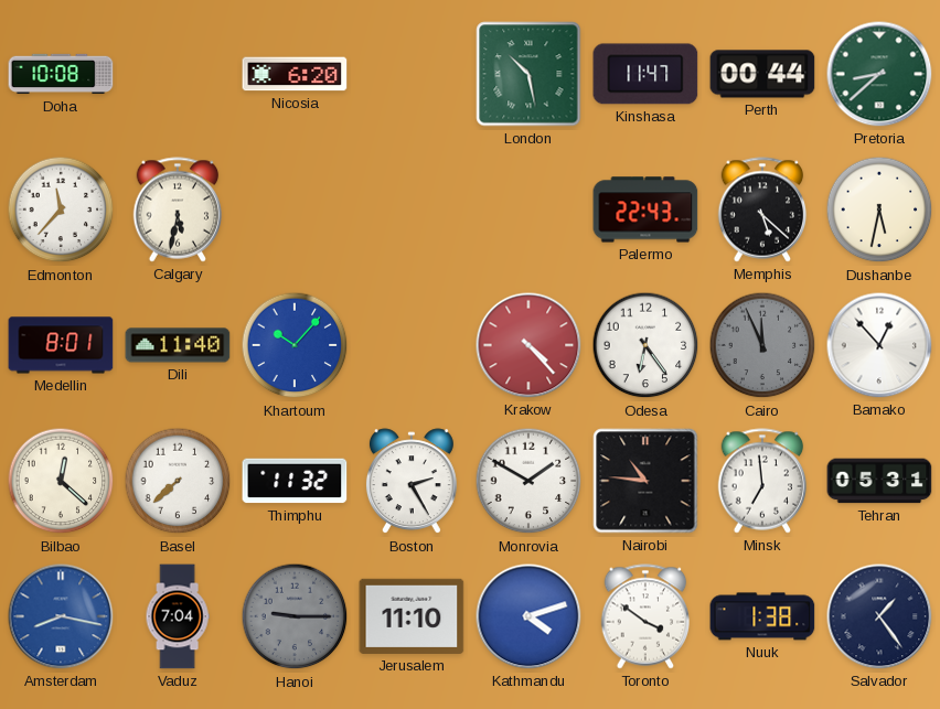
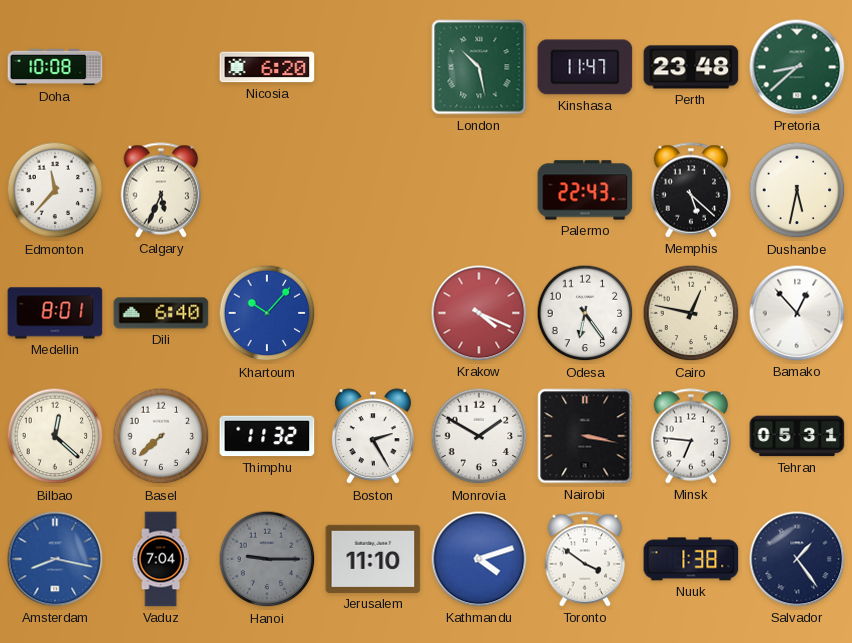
Perth: 00:44 -> 23:48 (691, 67)
Calgary: 5:32 -> 5:34 (161, 190)
Dili: 11:40 -> 6:40 (161, 313)
Krakow: 4:23 -> 4:19 (479, 313)
Cairo: 11:56 -> 12:47 (691, 313)
Cairo dial: grey -> cream (691, 313)
Nairobi: 10:46 -> 3:17 (585, 436)
Minsk: 6:59 -> 6:46 (691, 436)
